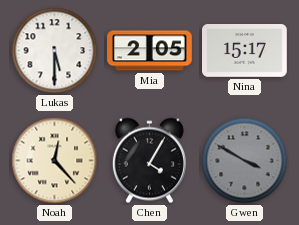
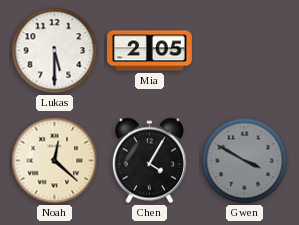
Nina: 15:17 -> none (245, 51)
Noah: 12:23 -> 12:22 (55, 161)
